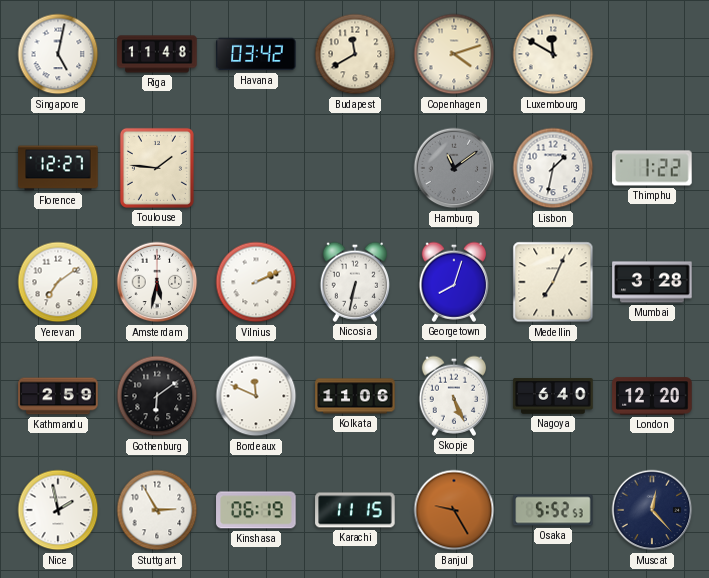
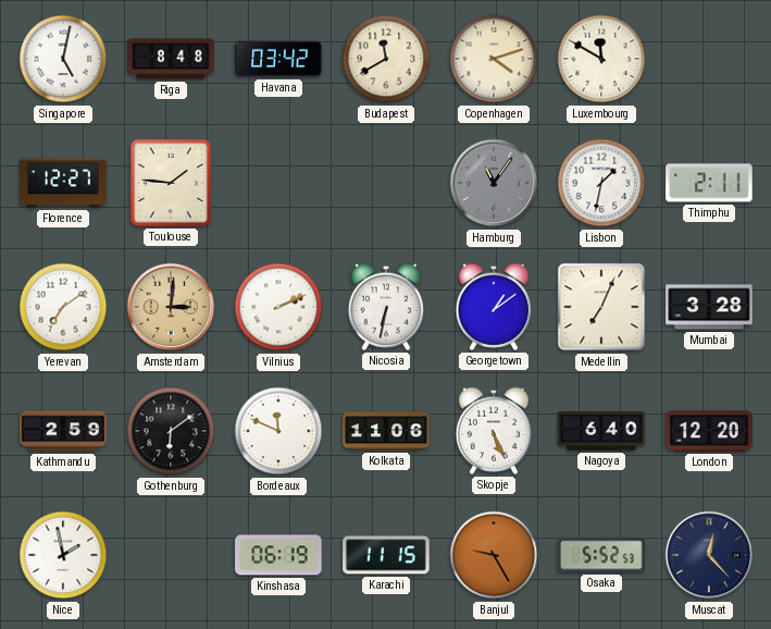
Riga: 11:48 -> 8:48 (171, 59)
Hamburg: 11:09 -> 11:06 (494, 183)
Thimphu: 1:22 -> 2:11 (709, 183)
Amsterdam: 5:32 -> 3:01 (171, 307)
Amsterdam dial: white -> champagne (171, 307)
Georgetown: 8:03 -> 1:09 (493, 307)
Stuttgart: 2:55 -> none (157, 510)
